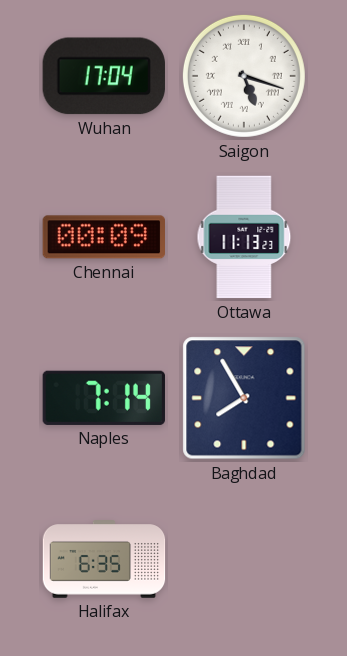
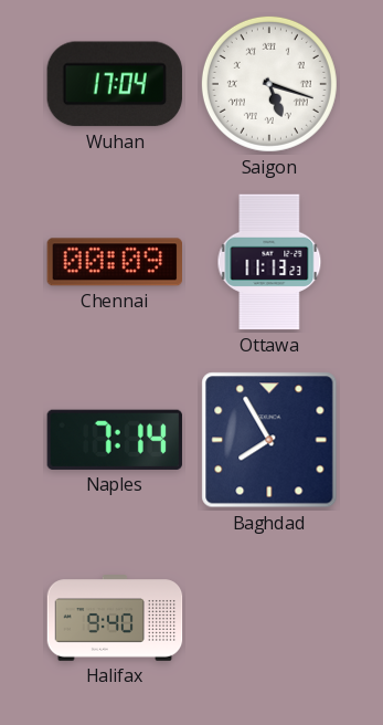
Halifax: 6:35 -> 9:40 (115, 618)
